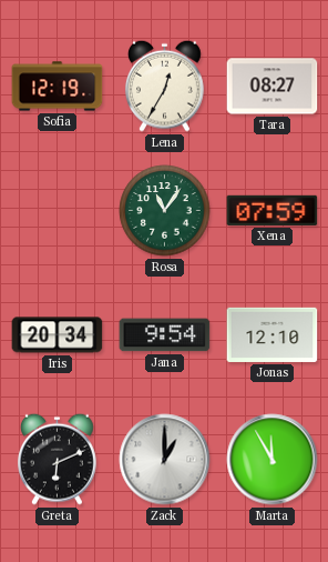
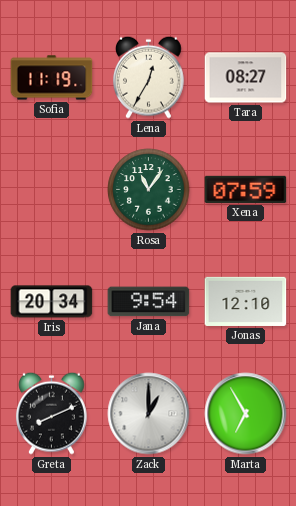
Sofia: 12:19 -> 11:19 (52, 78)
Greta: 6:11 -> 8:11 (52, 413)
Marta: 11:55 -> 6:55 (246, 414)
